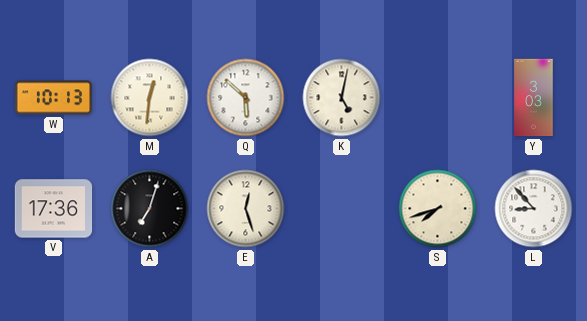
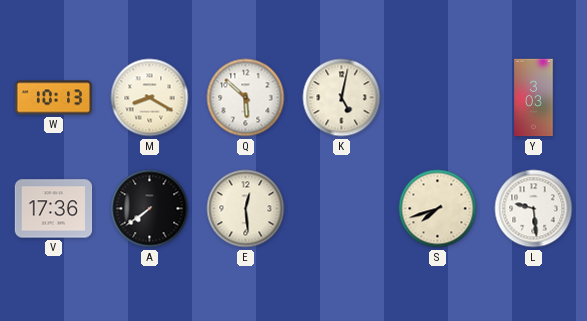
M: 12:31 -> 8:20 (150, 98)
A: 7:03 -> 7:39 (150, 209)
E: 12:27 -> 12:29 (246, 209)
L: 8:53 -> 9:29 (534, 209)
